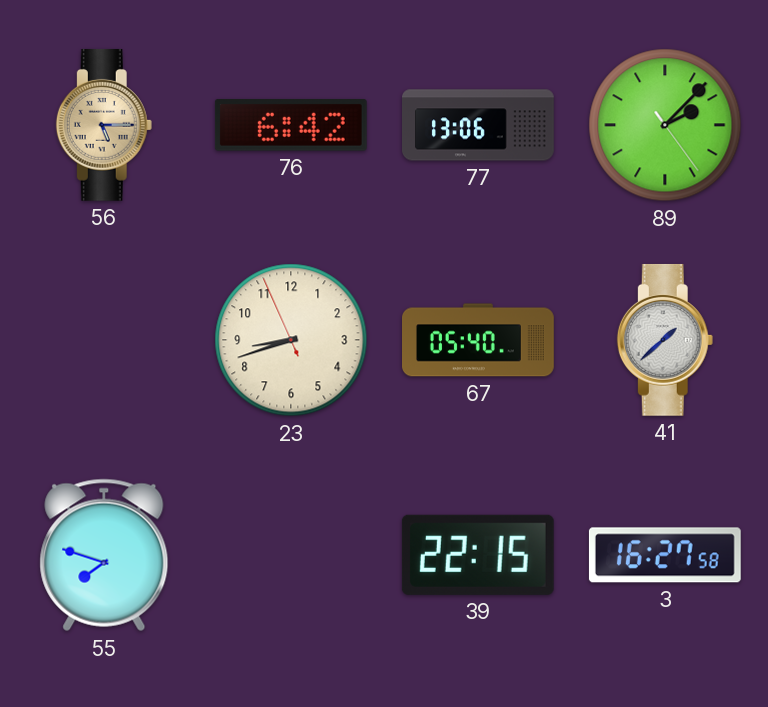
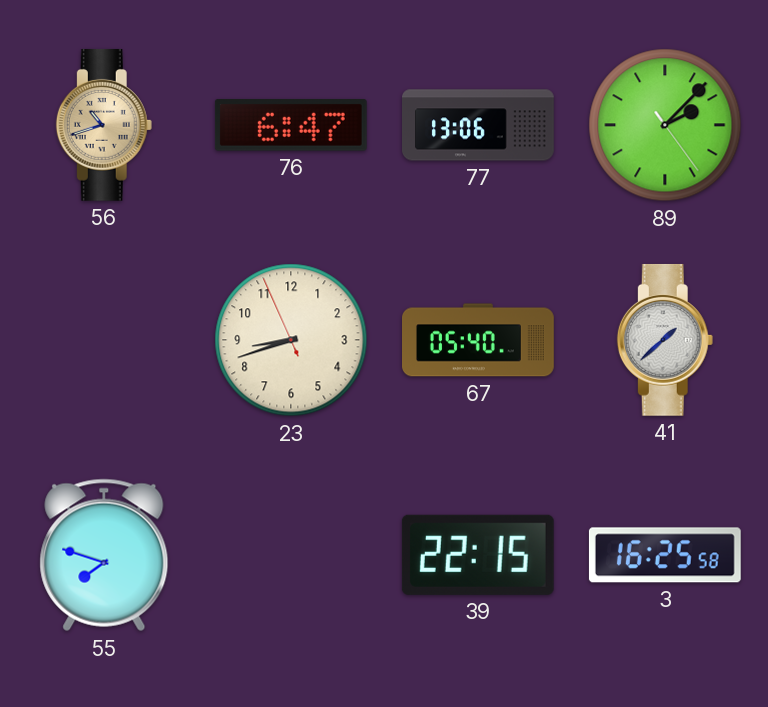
56: 5:15 -> 10:42 (104, 125)
76: 6:42 -> 6:47 (291, 126)
3: 16:27 -> 16:25 (665, 555)
